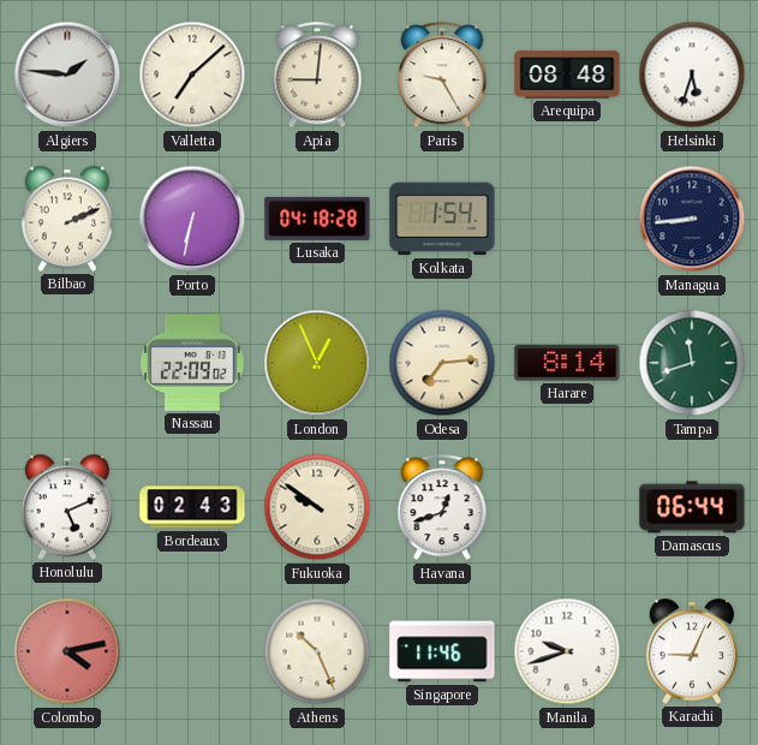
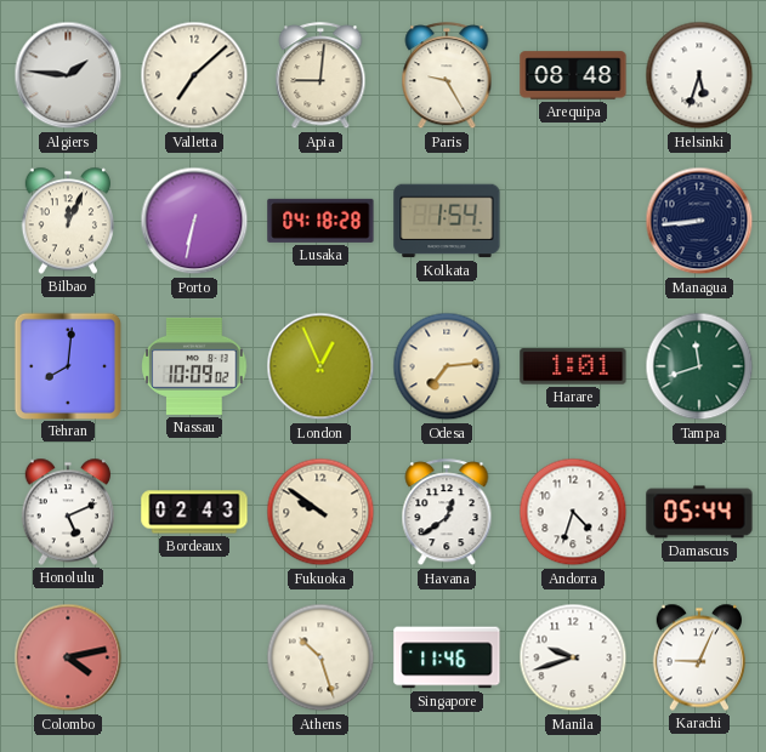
Bilbao: 2:11 -> 12:04 (68, 221)
Tehran: none -> 8:01 (67, 365)
Nassau: 22:09 -> 10:09 (194, 366)
Harare: 8:14 -> 1:01 (573, 366)
Havana: 12:42 -> 12:39 (447, 513)
Andorra: none -> 4:33 (573, 512)
Damascus: 06:44 -> 05:44 (699, 512)
Athens: 10:26 -> 10:27 (320, 657)
